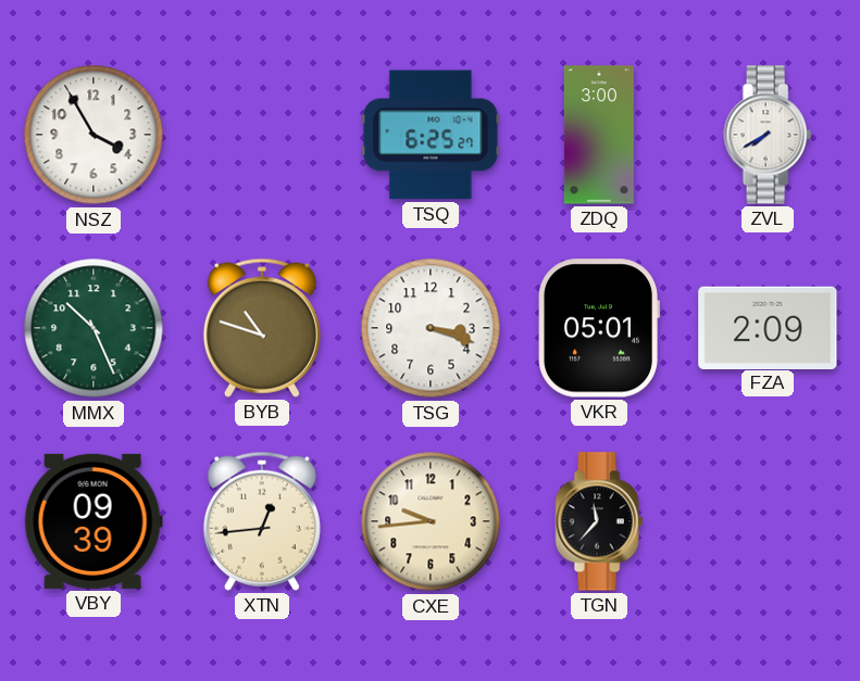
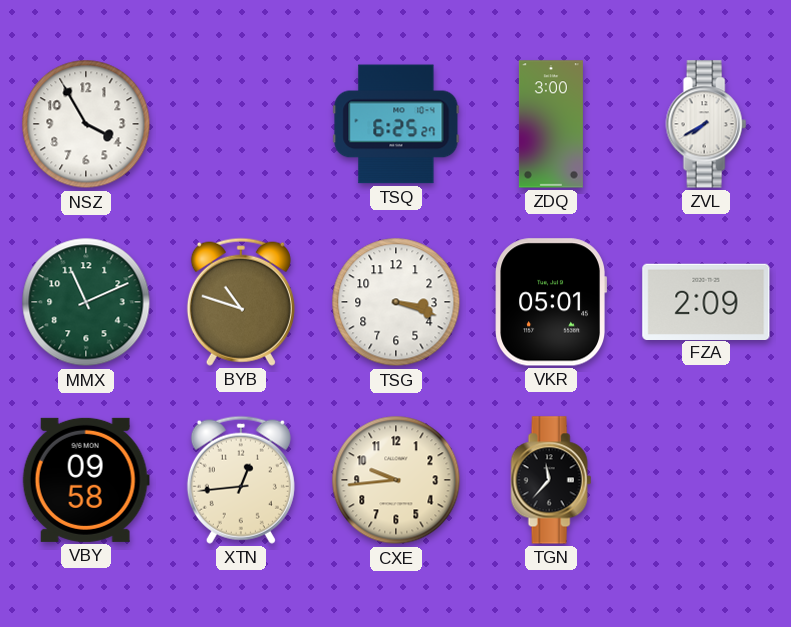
MMX: 10:26 -> 11:11 (86, 302)
VBY: 09:39 -> 09:58 (86, 480)
